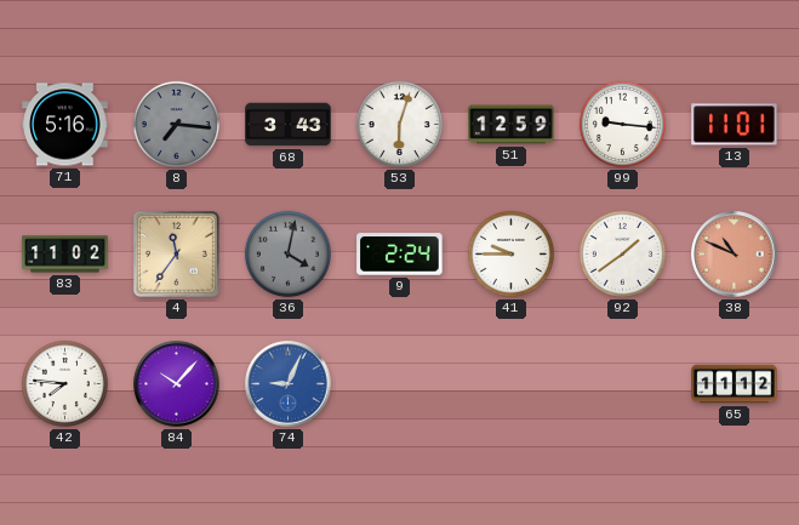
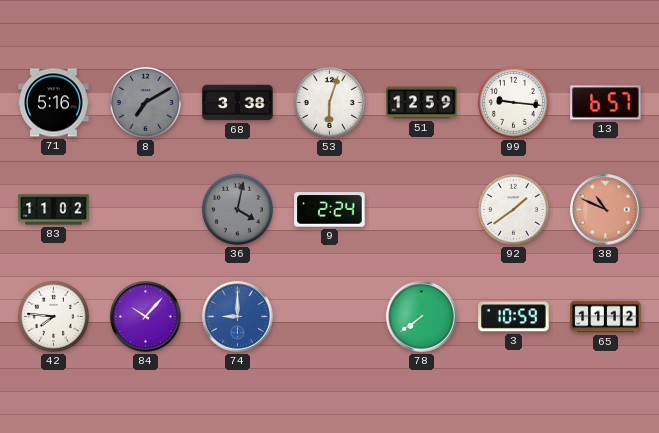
8: 7:16 -> 7:10 (145, 102)
68: 3:43 -> 3:38 (238, 103)
13: 11:01 -> 6:57 (606, 103)
4: 11:36 -> none (177, 255)
41: 9:45 -> none (510, 253)
74: 9:04 -> 9:00 (238, 317)
78: none -> 7:39 (422, 317)
3: none -> 10:59 (514, 317)
